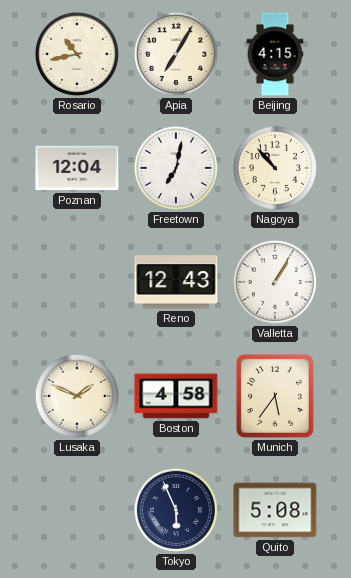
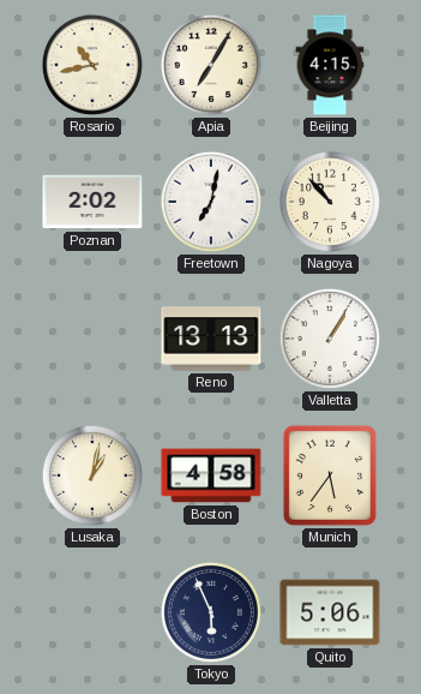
Poznan: 12:04 -> 2:02 (92, 202)
Reno: 12:43 -> 13:13 (211, 339)
Lusaka: 1:49 -> 1:02 (92, 475)
Quito: 5:08 -> 5:06 (330, 612)
